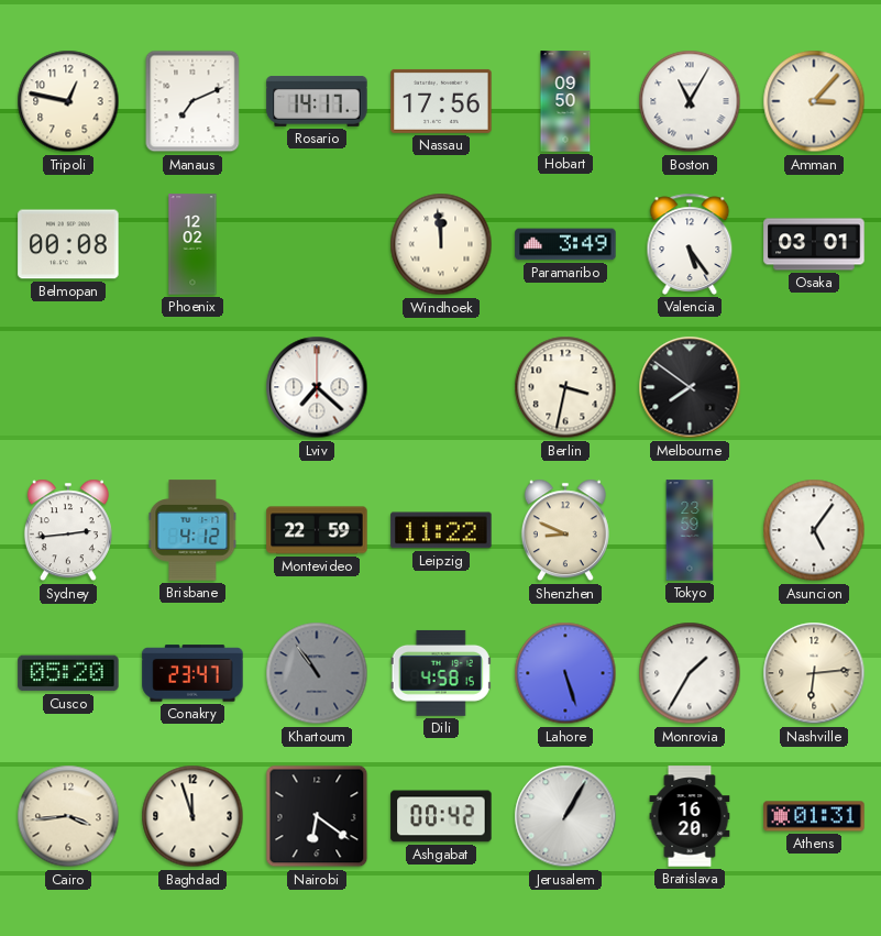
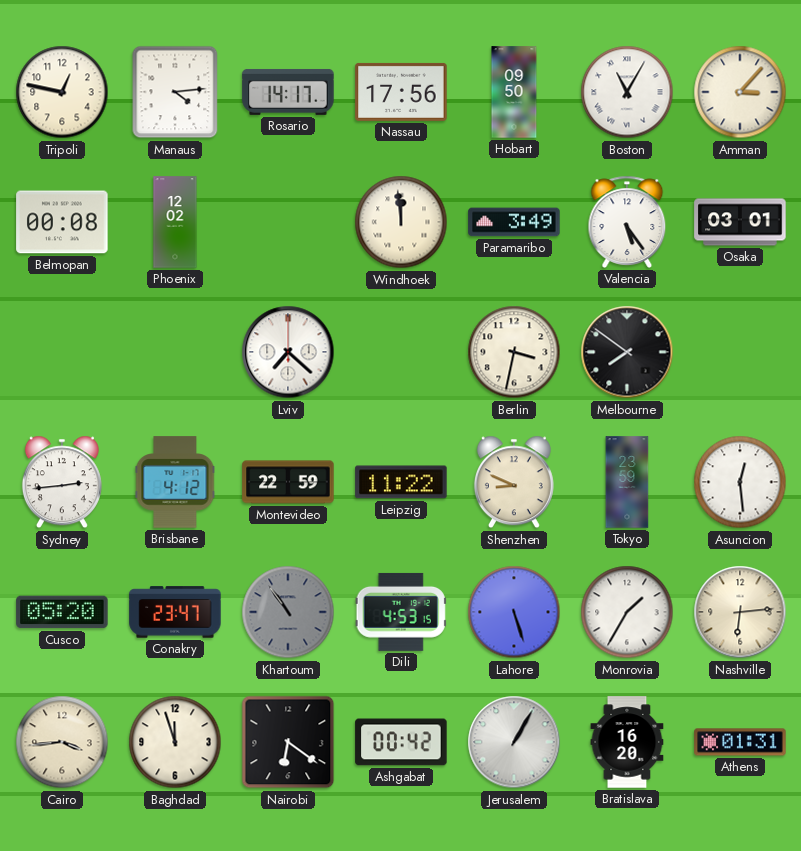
Manaus: 7:11 -> 4:14 (175, 92)
Asuncion: 5:06 -> 12:29 (740, 482)
Dili: 4:58 -> 4:53 (401, 612)
